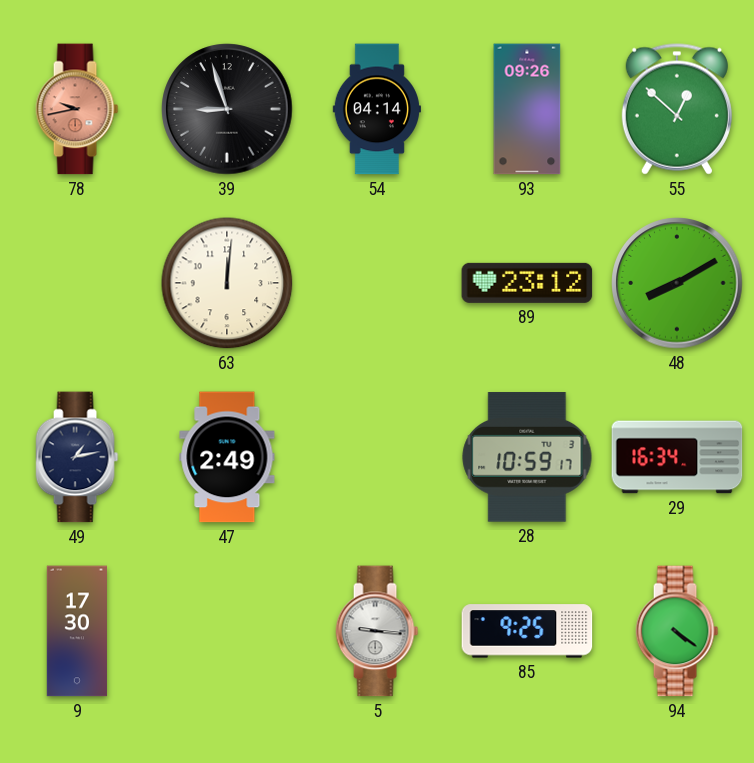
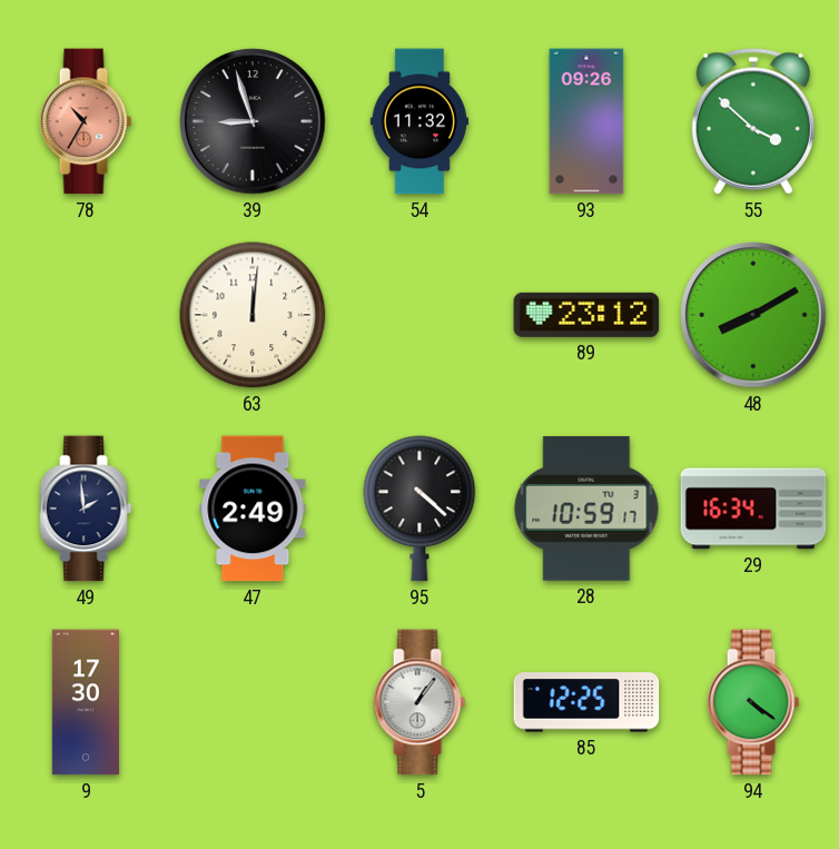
78: 9:43 -> 10:35 (86, 121)
54: 04:14 -> 11:32 (420, 121)
55: 12:52 -> 3:52 (753, 121)
49: 1:13 -> 1:59 (86, 509)
95: none -> 4:22 (420, 509)
5: 9:16 -> 1:06 (420, 702)
85: 9:25 -> 12:25 (586, 702)
